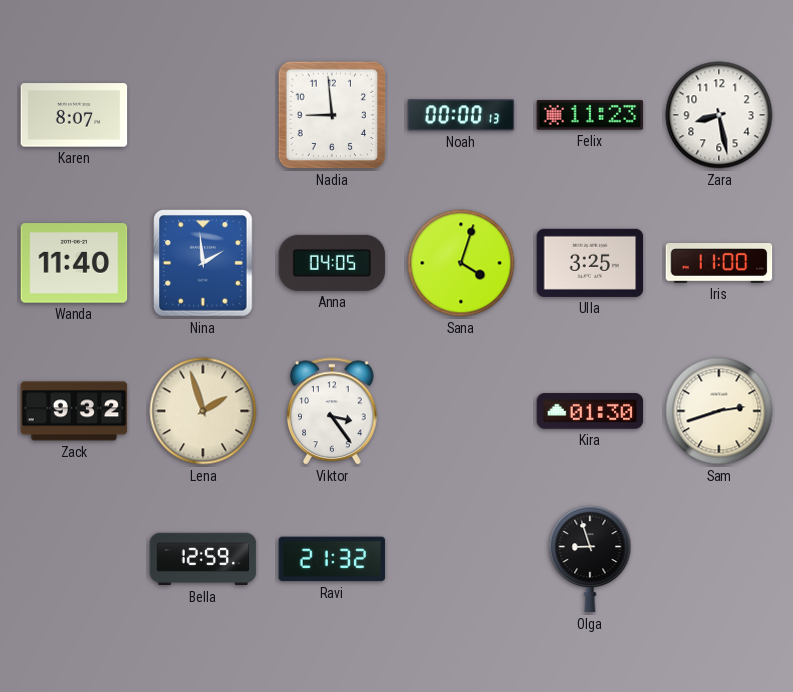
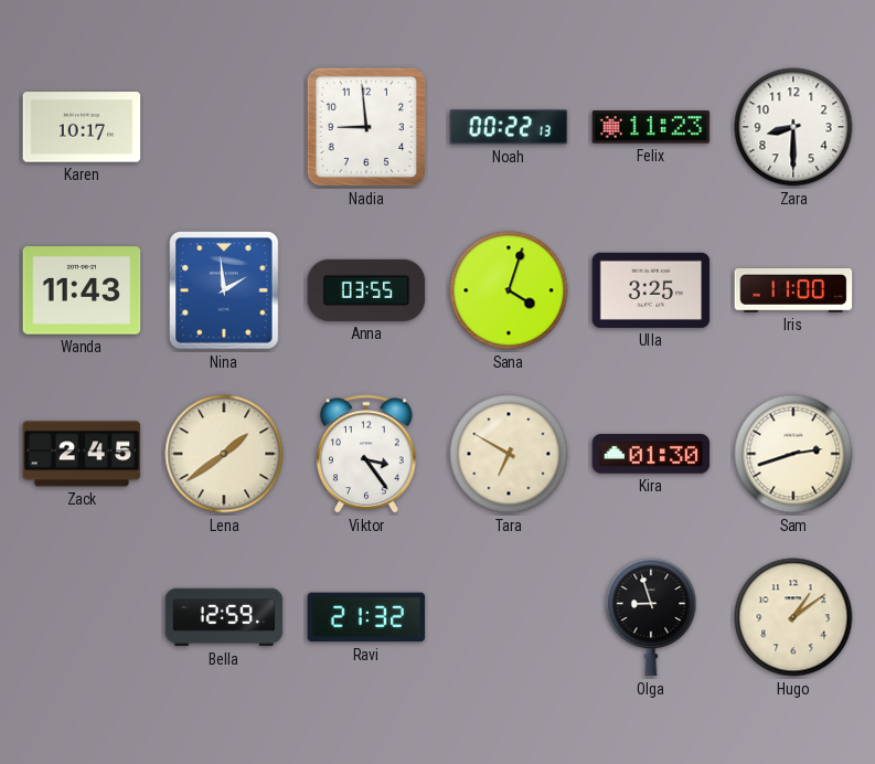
Karen: 8:07 -> 10:17 (82, 127)
Noah: 00:00 -> 00:22 (509, 127)
Zara: 8:28 -> 8:30 (793, 127)
Wanda: 11:40 -> 11:43 (82, 290)
Anna: 04:05 -> 03:55 (366, 290)
Zack: 9:32 -> 2:45 (82, 454)
Lena: 1:57 -> 1:39 (224, 454)
Tara: none -> 6:50 (509, 454)
Hugo: none -> 1:09 (793, 617)
